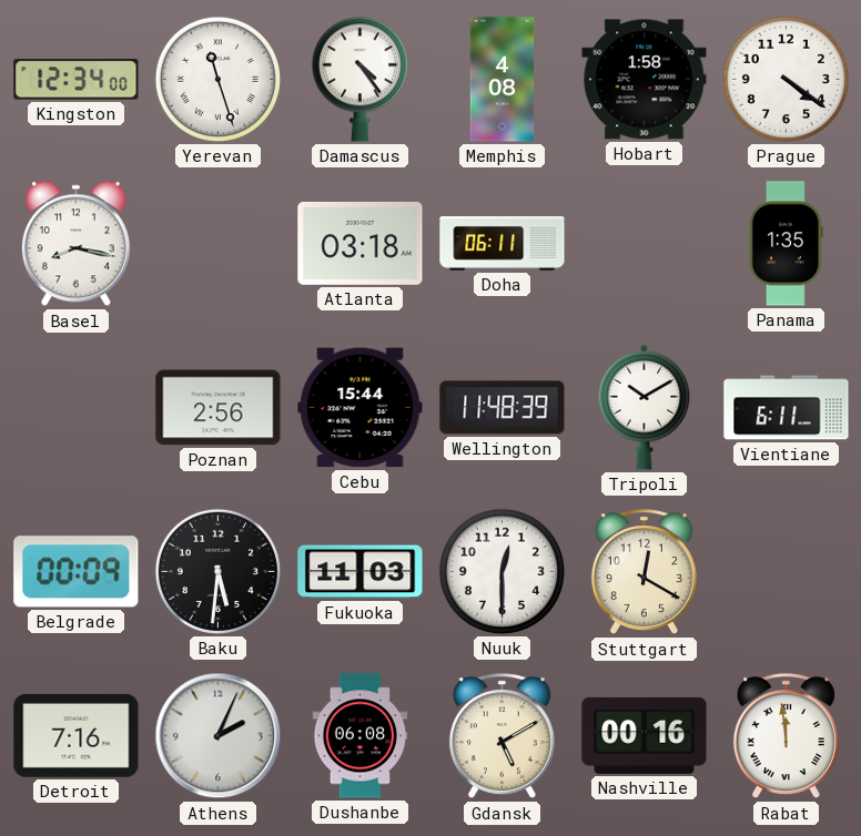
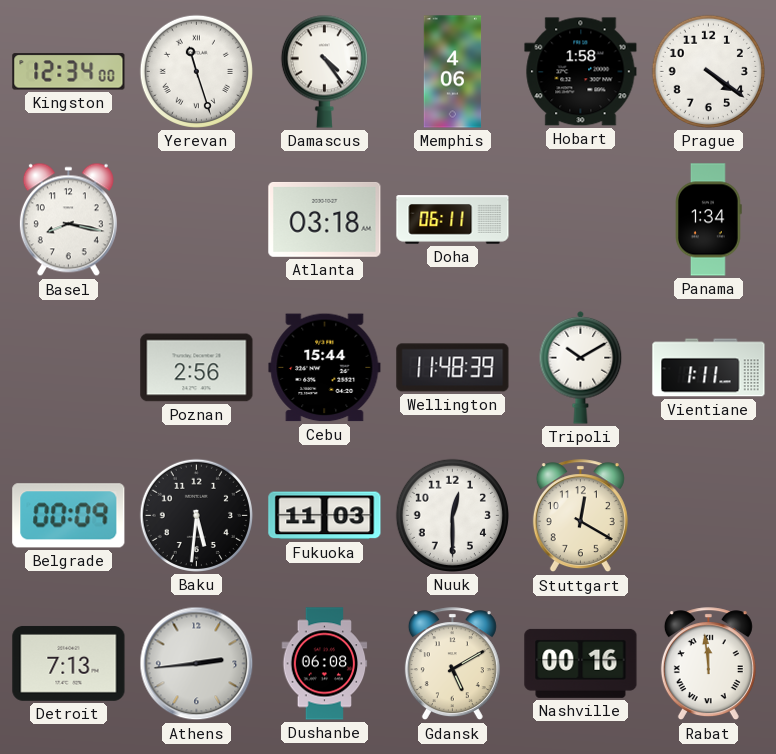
Memphis: 4:08 -> 4:06 (453, 72)
Panama: 1:35 -> 1:34 (709, 220)
Vientiane: 6:11 -> 1:11 (709, 368)
Detroit: 7:16 -> 7:13 (69, 663)
Athens: 2:04 -> 2:44 (197, 664)
